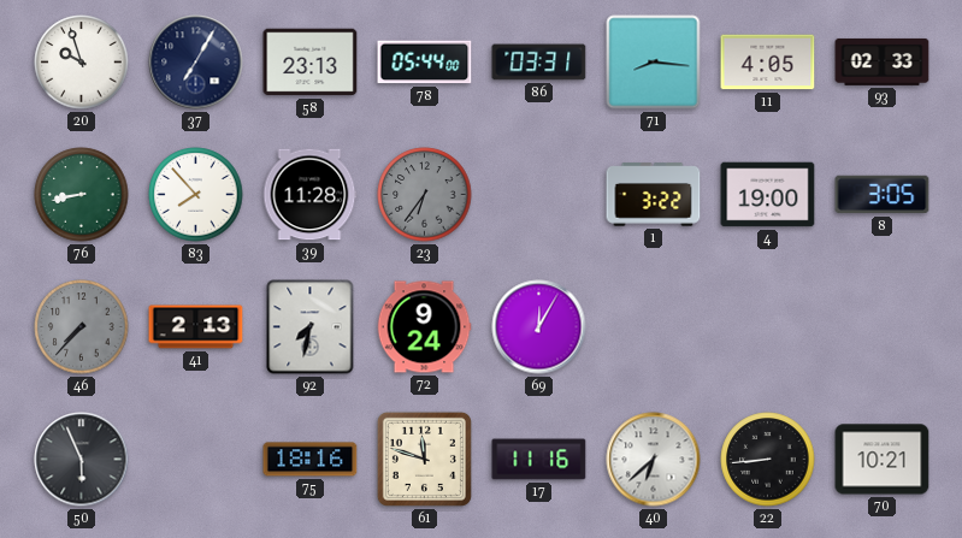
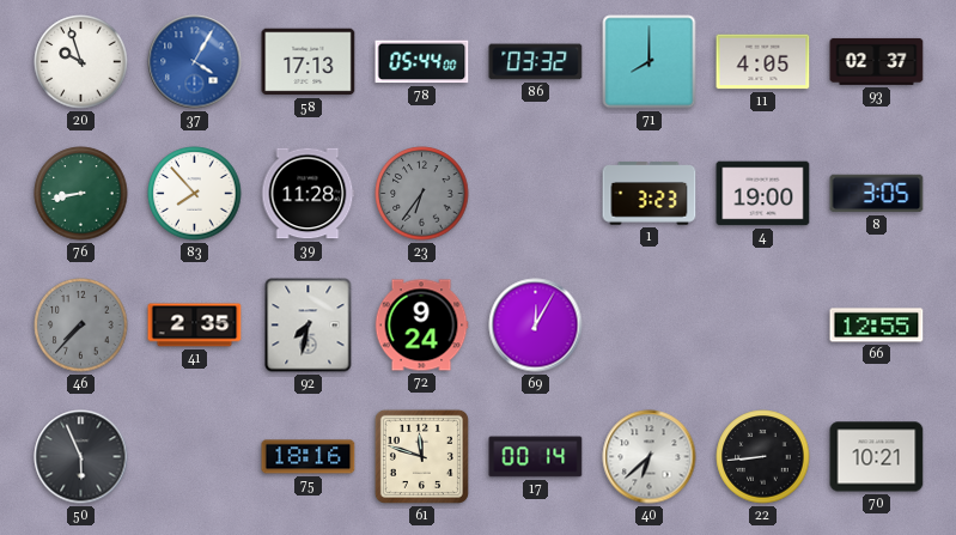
37: 7:05 -> 4:05 (195, 62)
37 dial: navy -> blue (195, 62)
58: 23:13 -> 17:13 (309, 62)
86: 03:31 -> 03:32 (536, 62)
71: 8:16 -> 8:00 (650, 62)
93: 02:33 -> 02:37 (877, 61)
1: 3:22 -> 3:23 (650, 194)
41: 2:13 -> 2:35 (195, 326)
66: none -> 12:55 (877, 326)
17: 11:16 -> 00:14 (536, 457)
